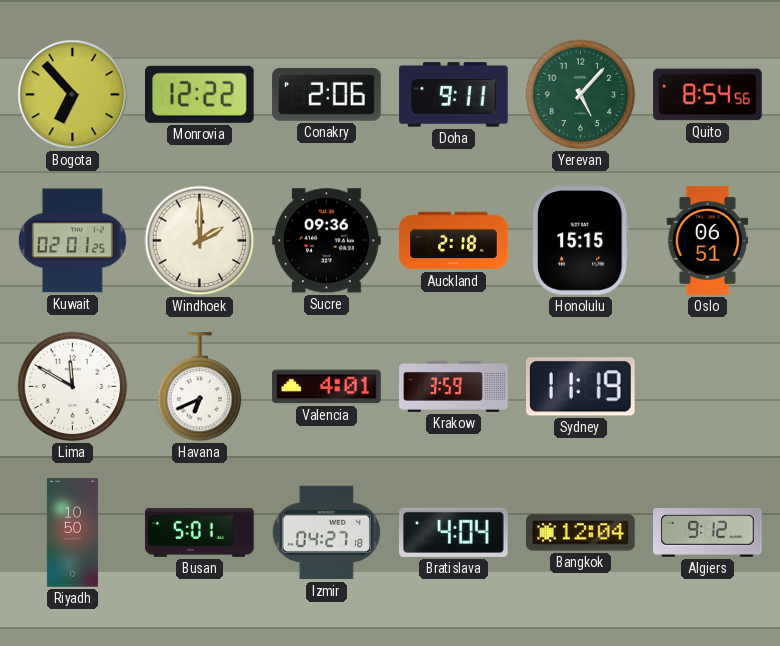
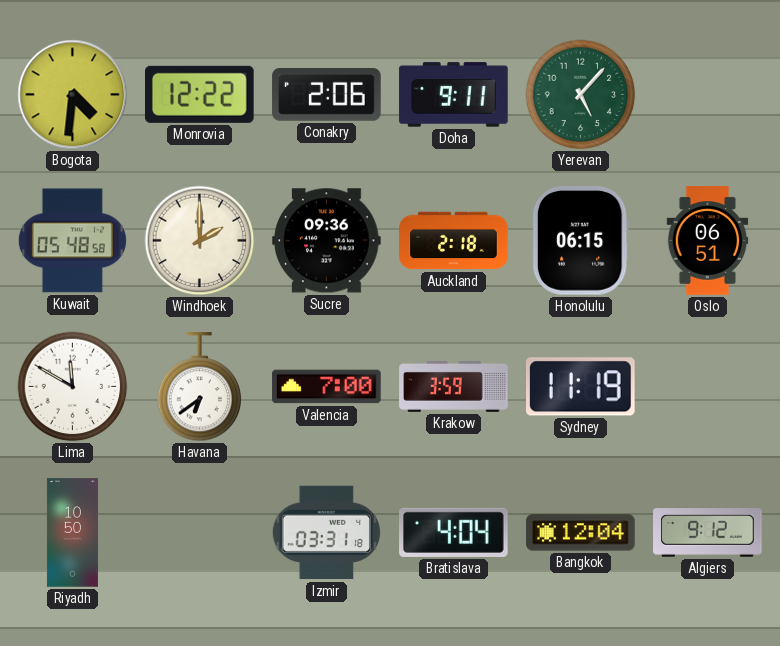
Bogota: 6:53 -> 4:31 (73, 95)
Quito: 8:54 -> none (708, 95)
Kuwait: 02:01 -> 05:48 (72, 241)
Honolulu: 15:15 -> 06:15 (580, 241)
Havana: 6:41 -> 6:39 (200, 387)
Valencia: 4:01 -> 7:00 (327, 387)
Busan: 5:01 -> none (200, 532)
Izmir: 04:27 -> 03:31 (326, 533)
